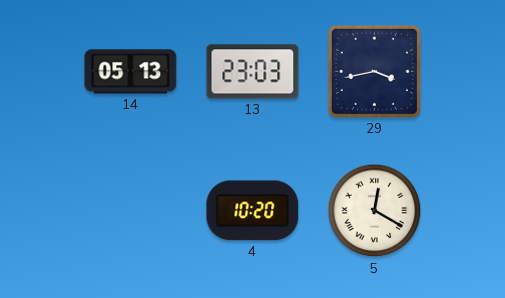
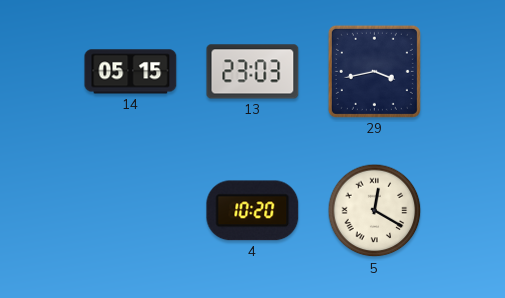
14: 05:13 -> 05:15 (131, 72)
